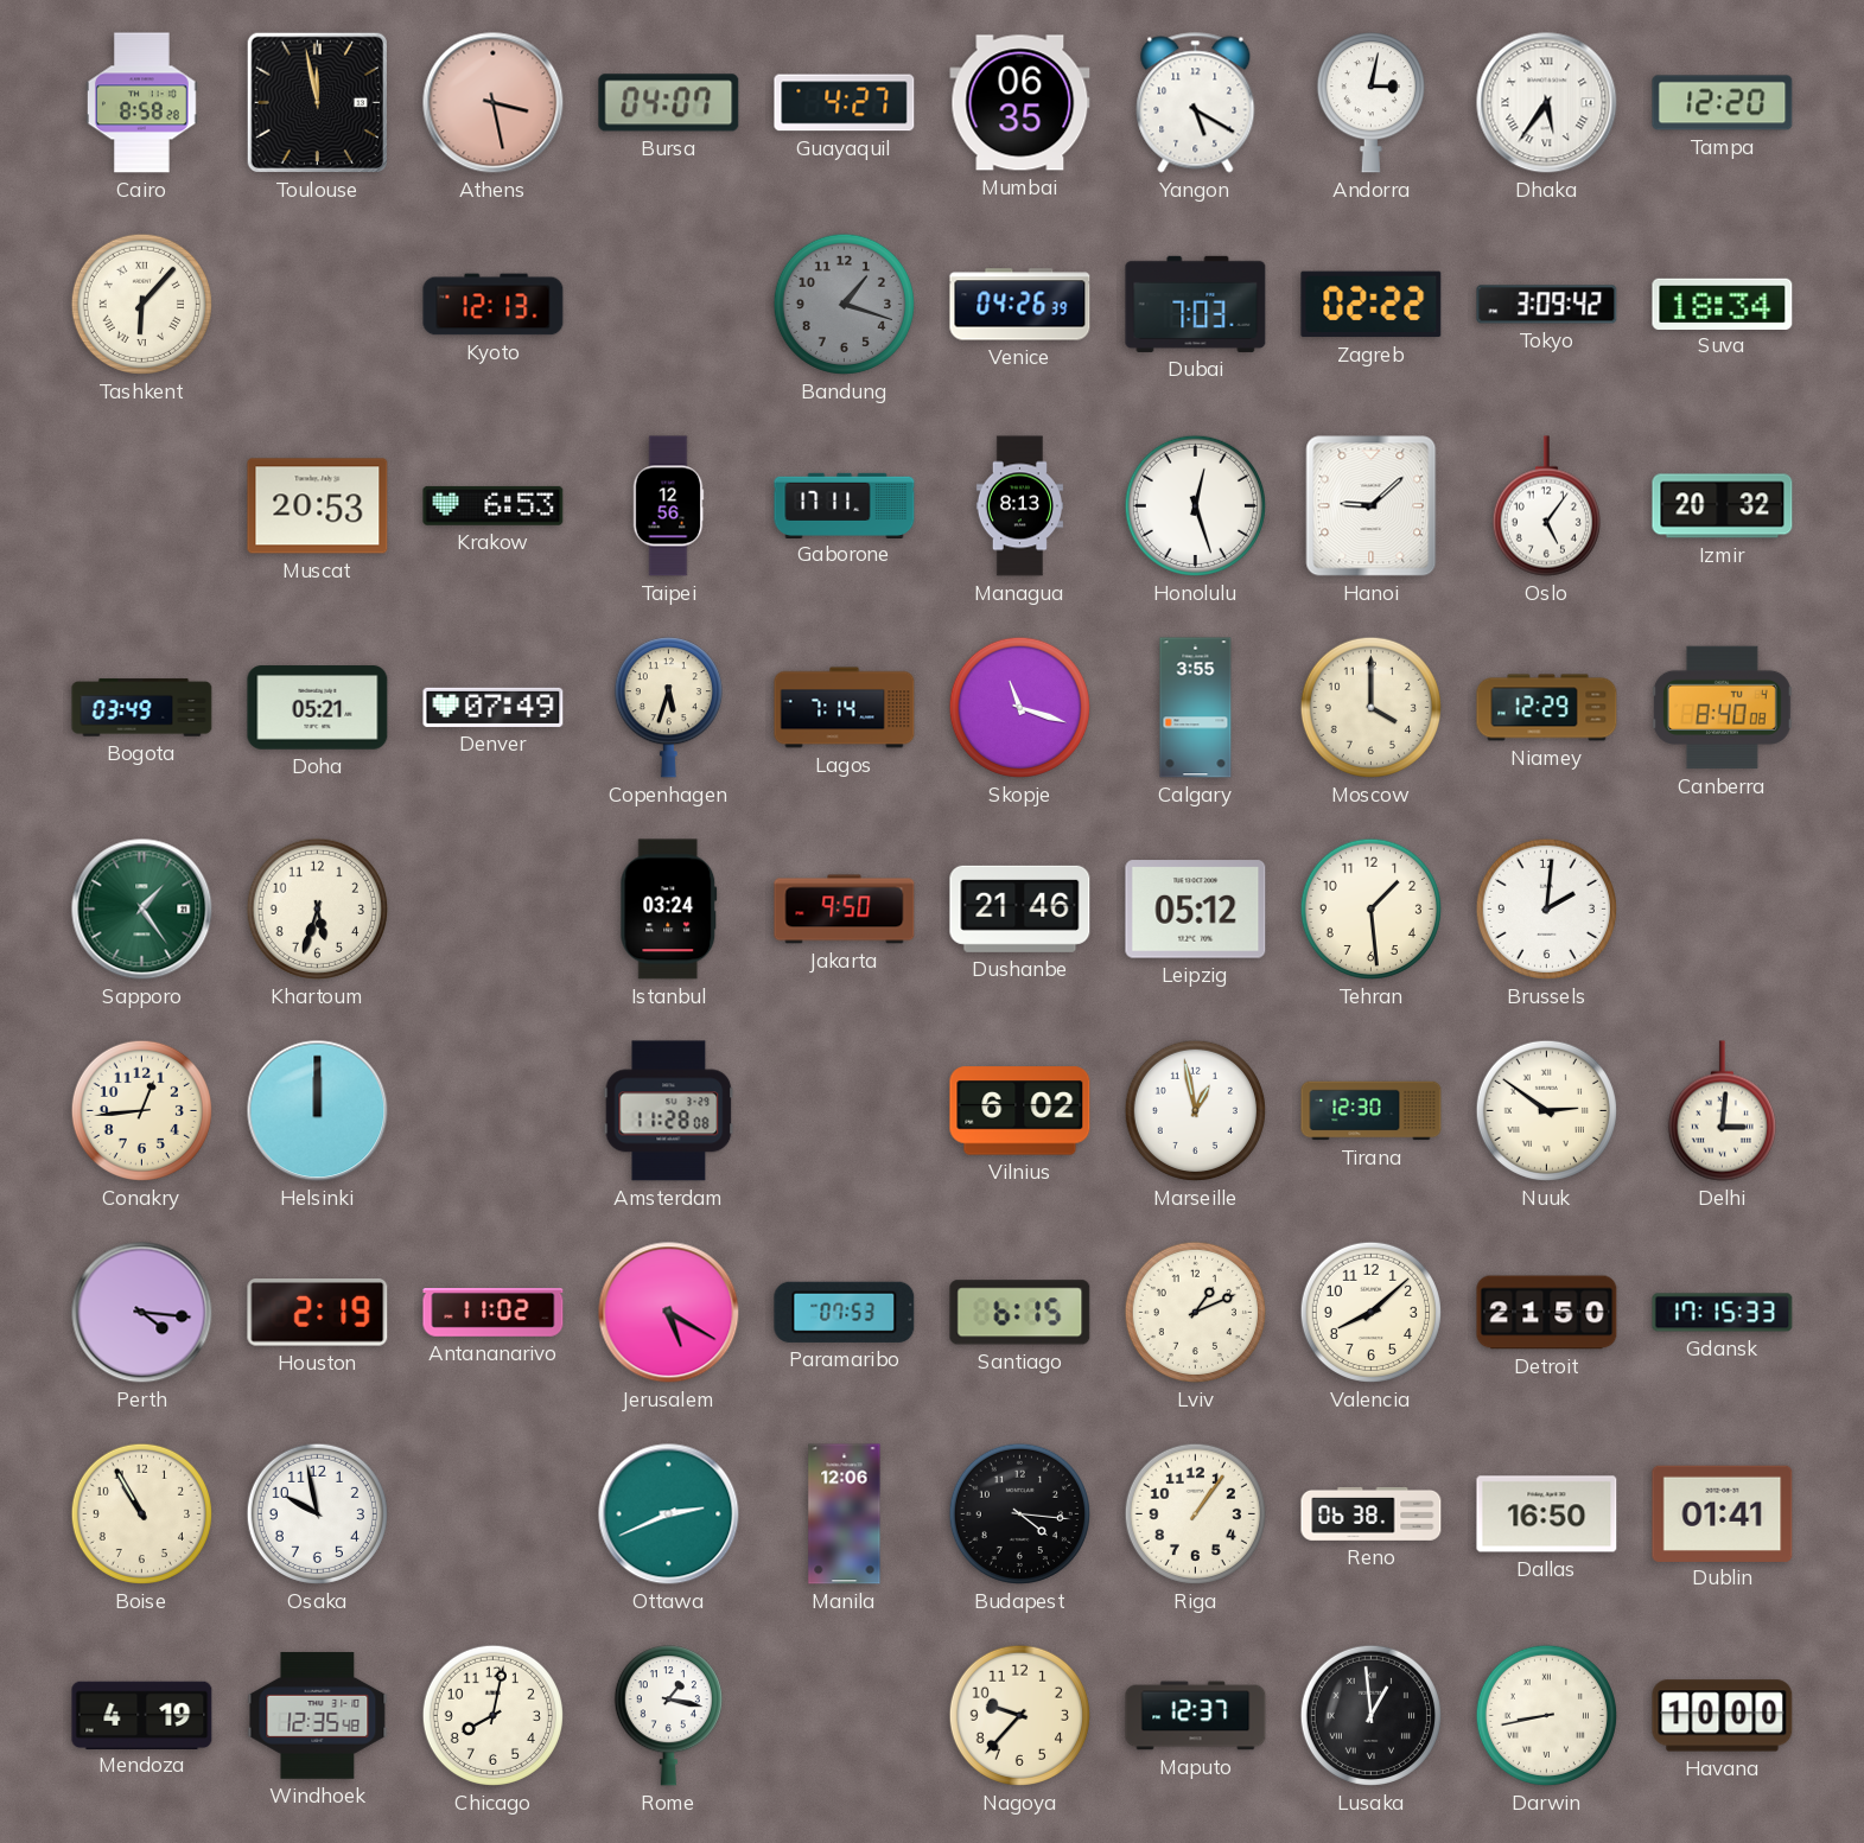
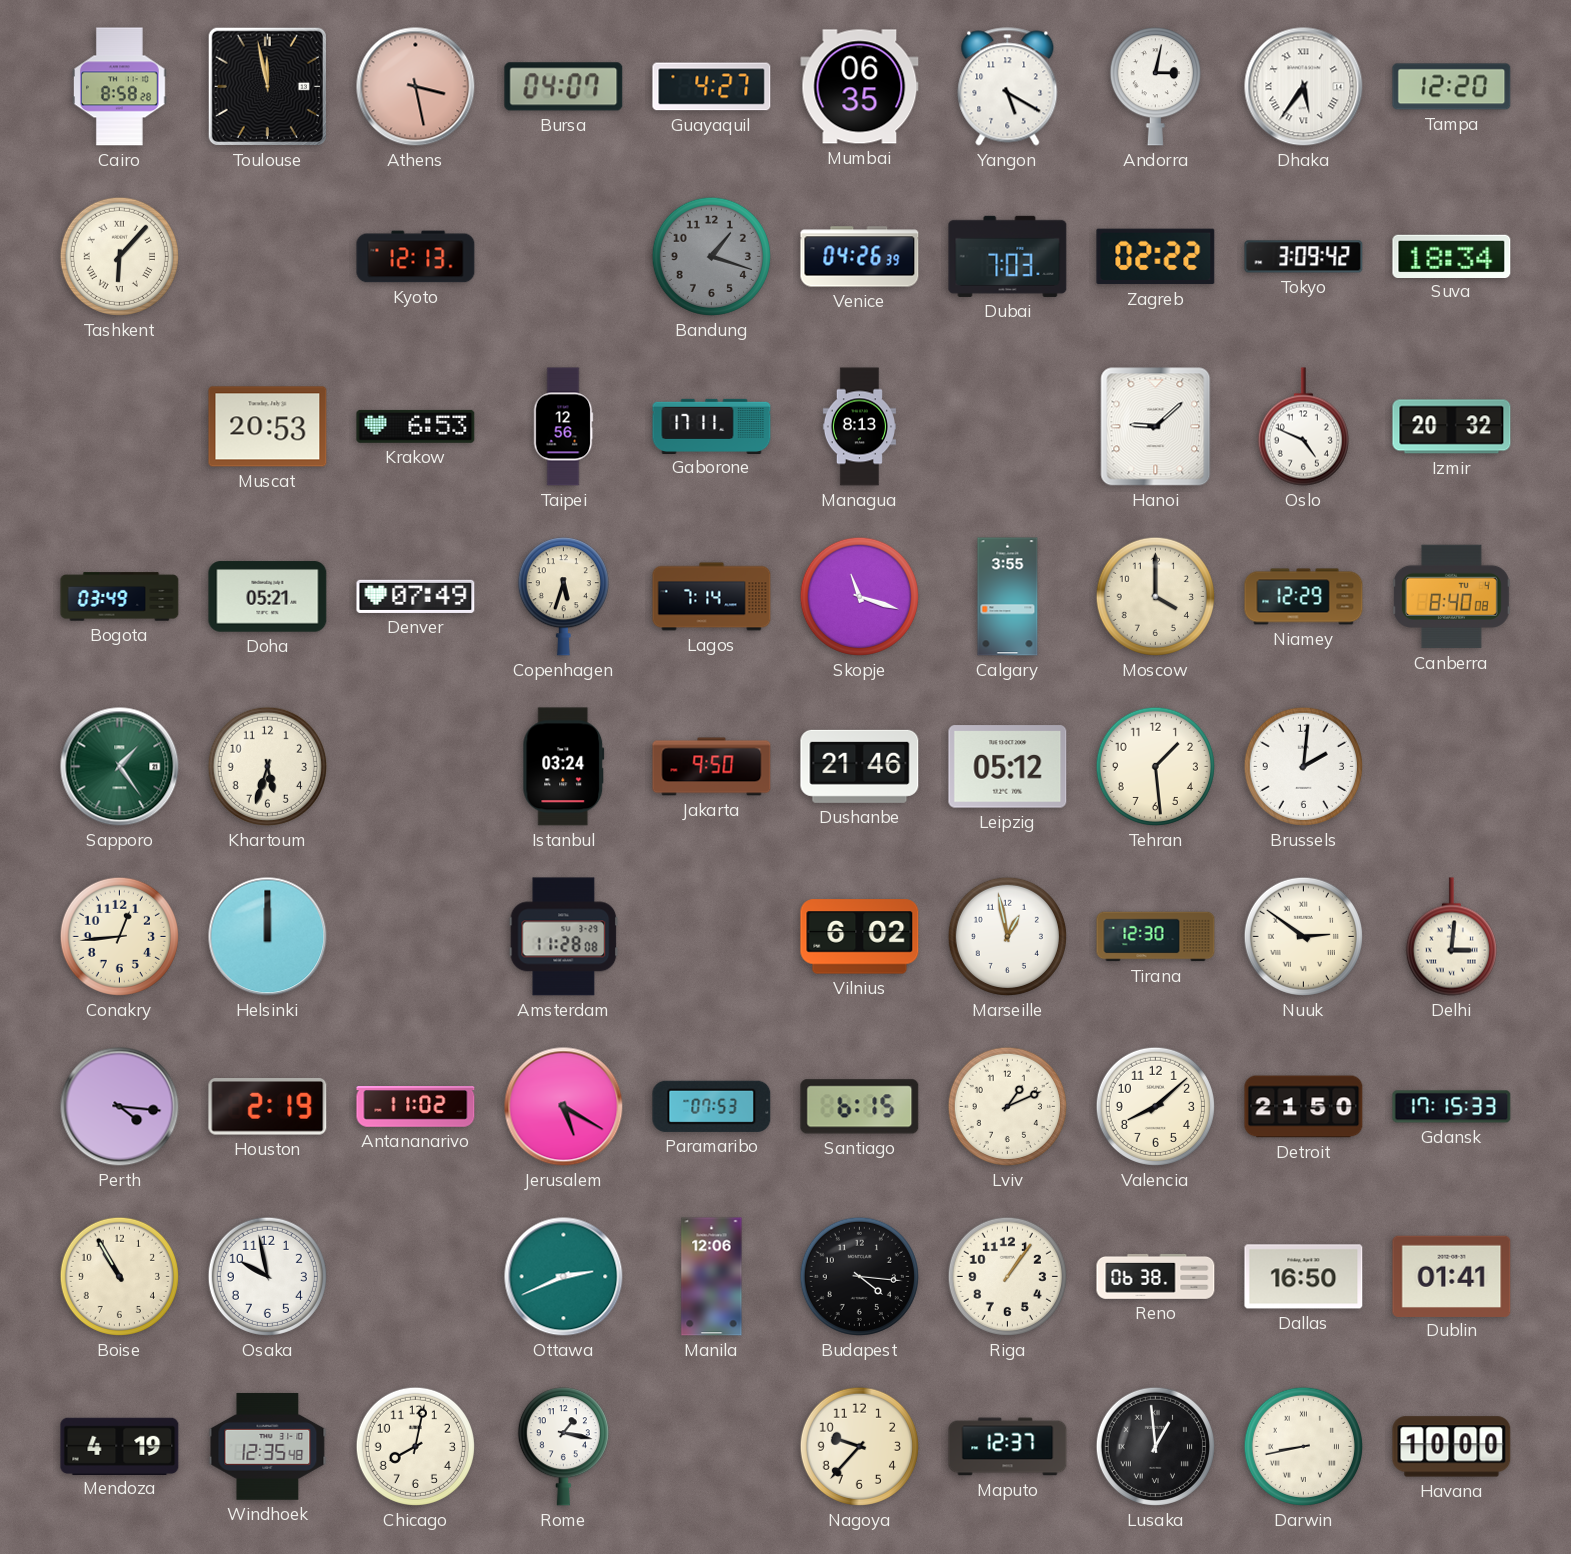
Honolulu: 12:27 -> none (1195, 505)
Oslo: 5:06 -> 4:49 (1303, 427)
